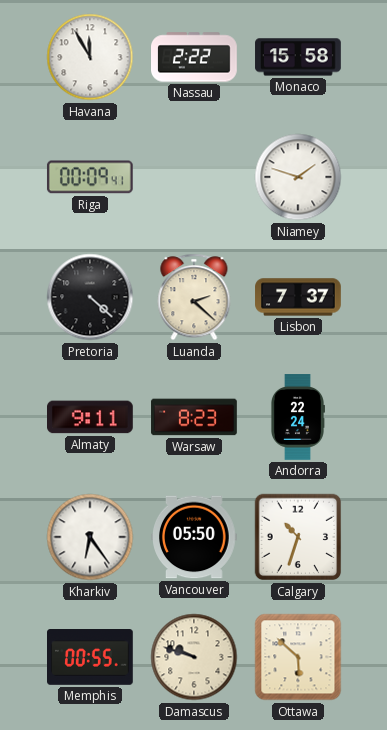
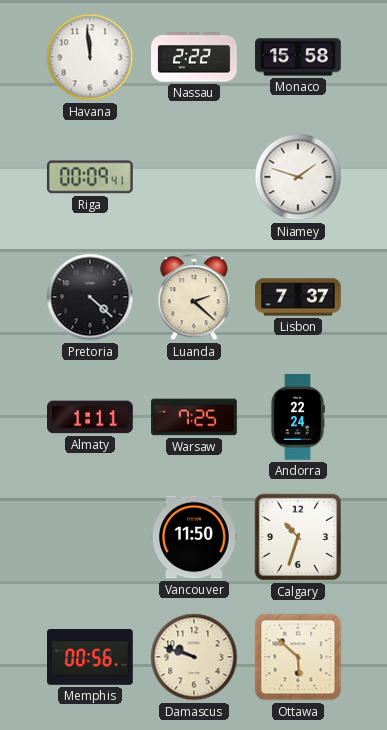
Havana: 11:55 -> 11:59 (90, 57)
Almaty: 9:11 -> 1:11 (91, 417)
Warsaw: 8:23 -> 7:25 (194, 417)
Kharkiv: 6:24 -> none (90, 537)
Vancouver: 05:50 -> 11:50 (195, 537)
Memphis: 00:55 -> 00:56 (91, 658)
